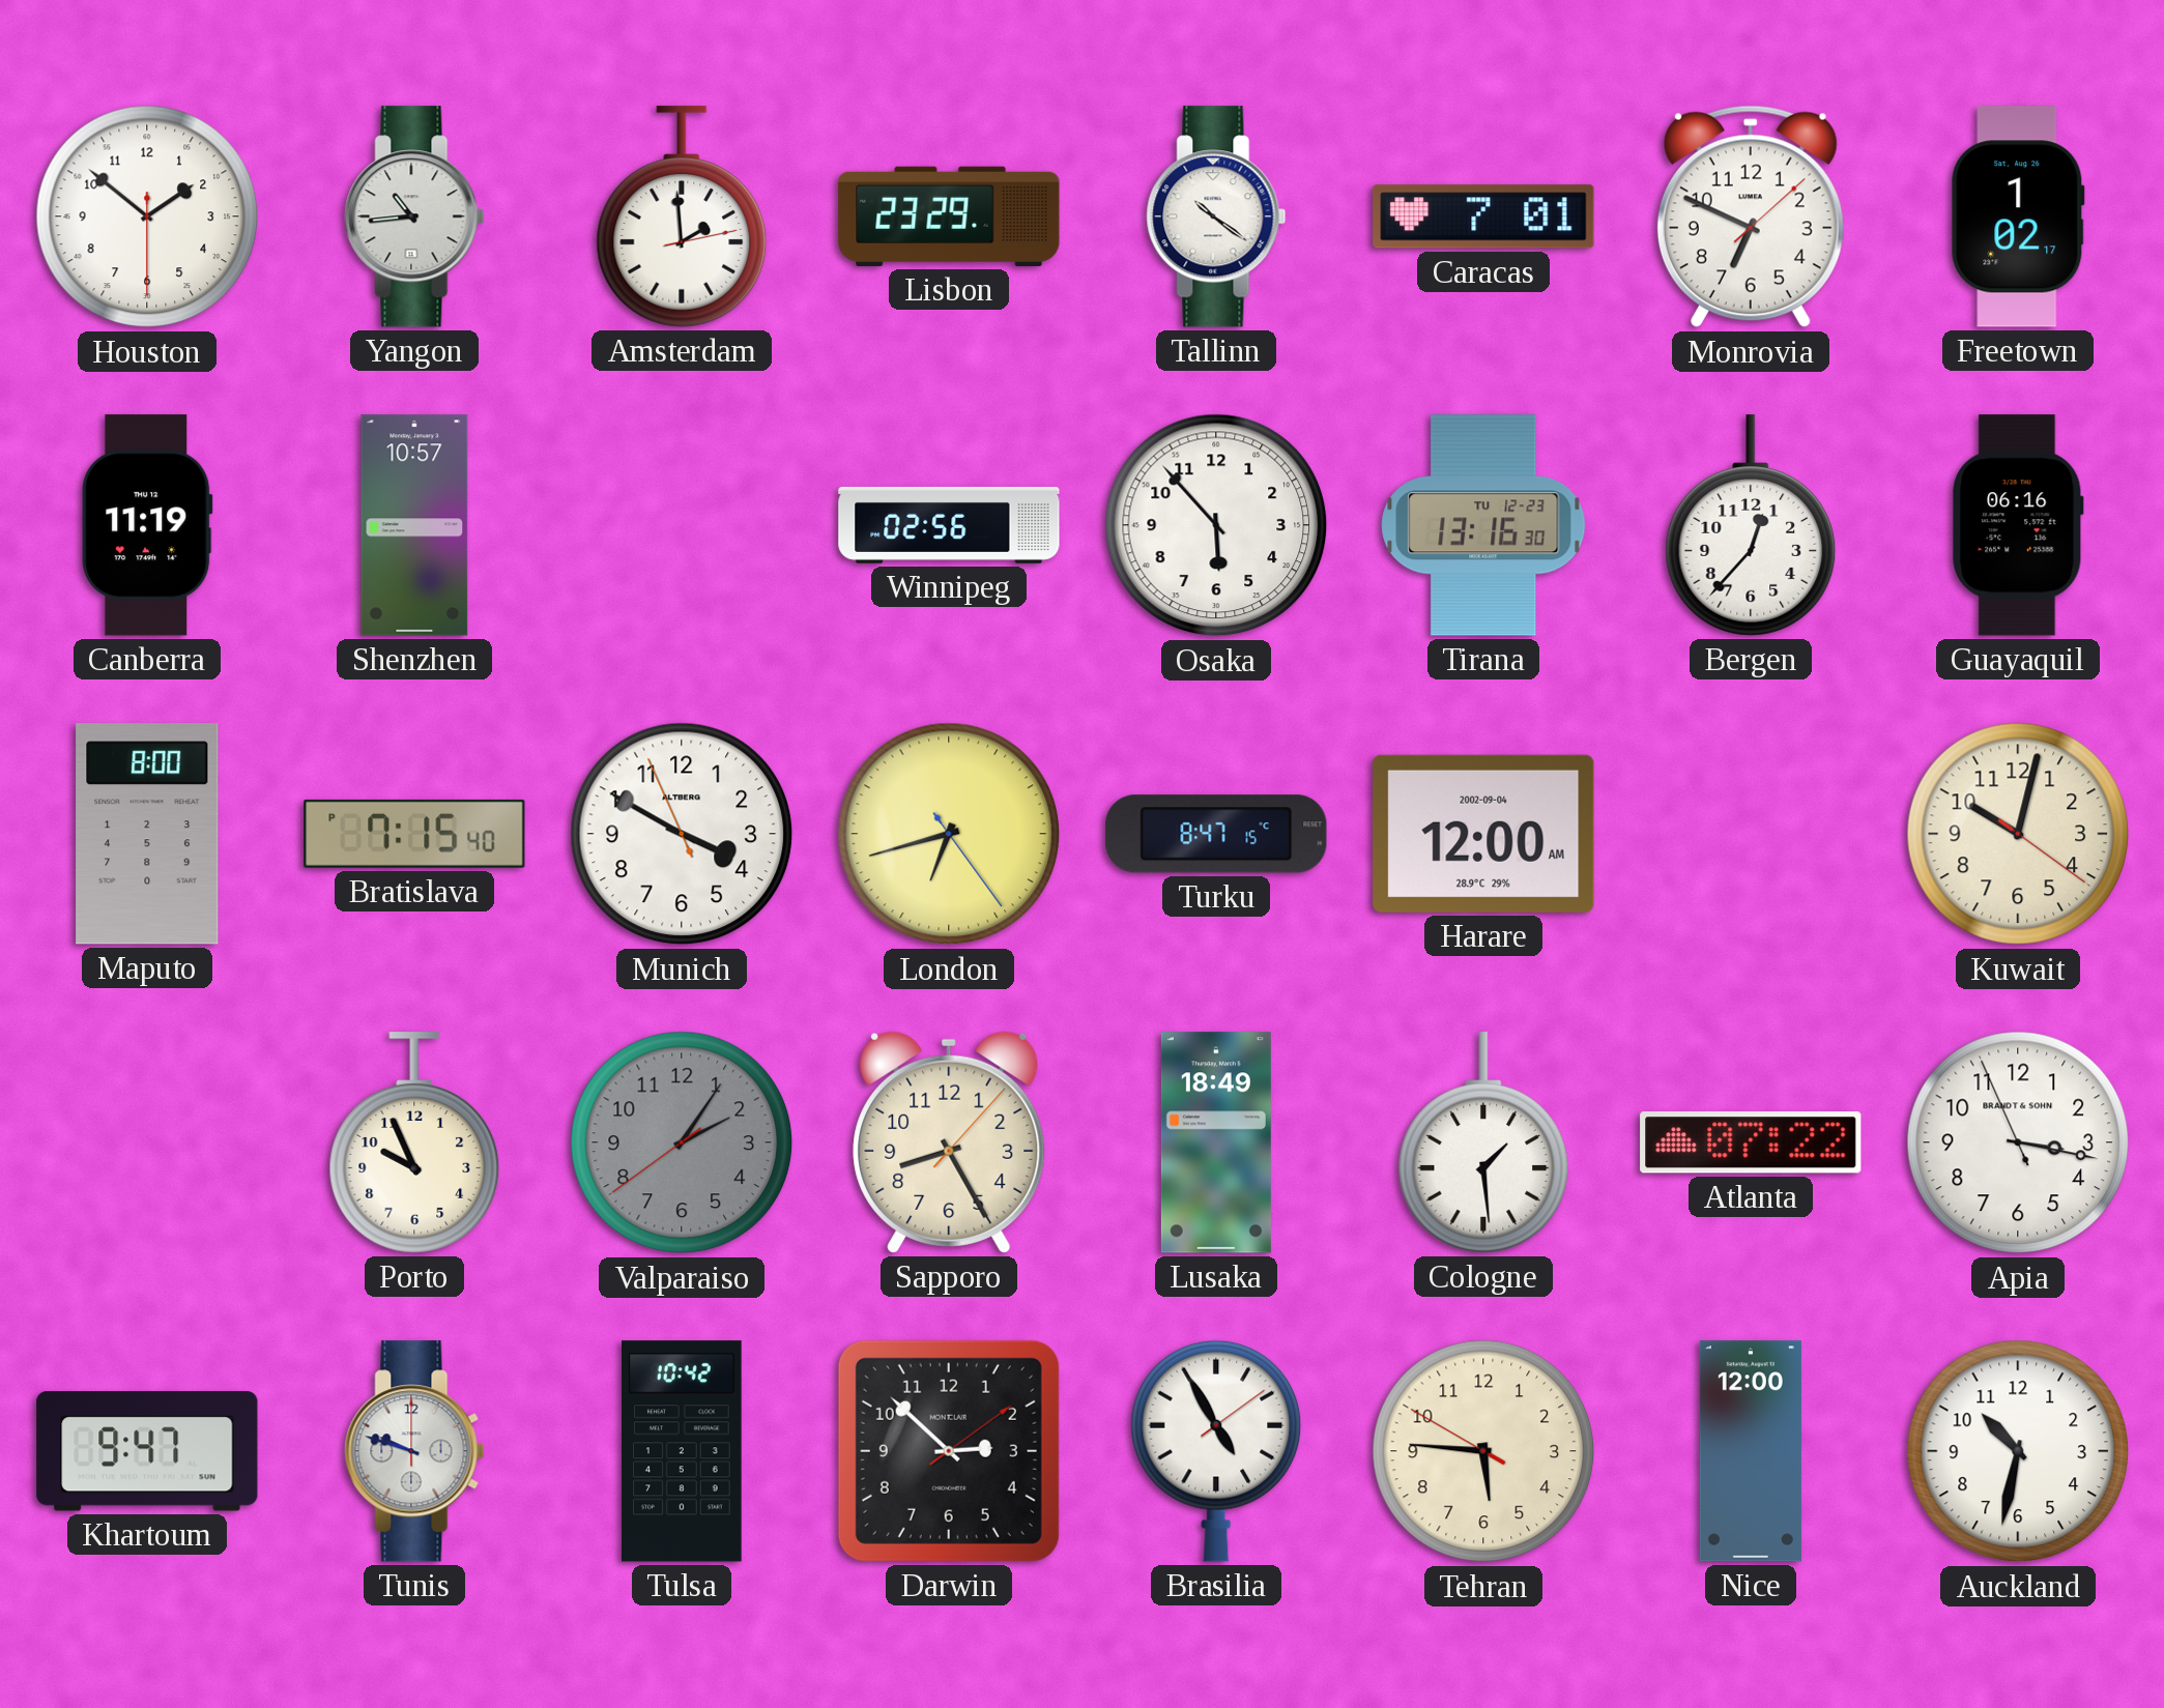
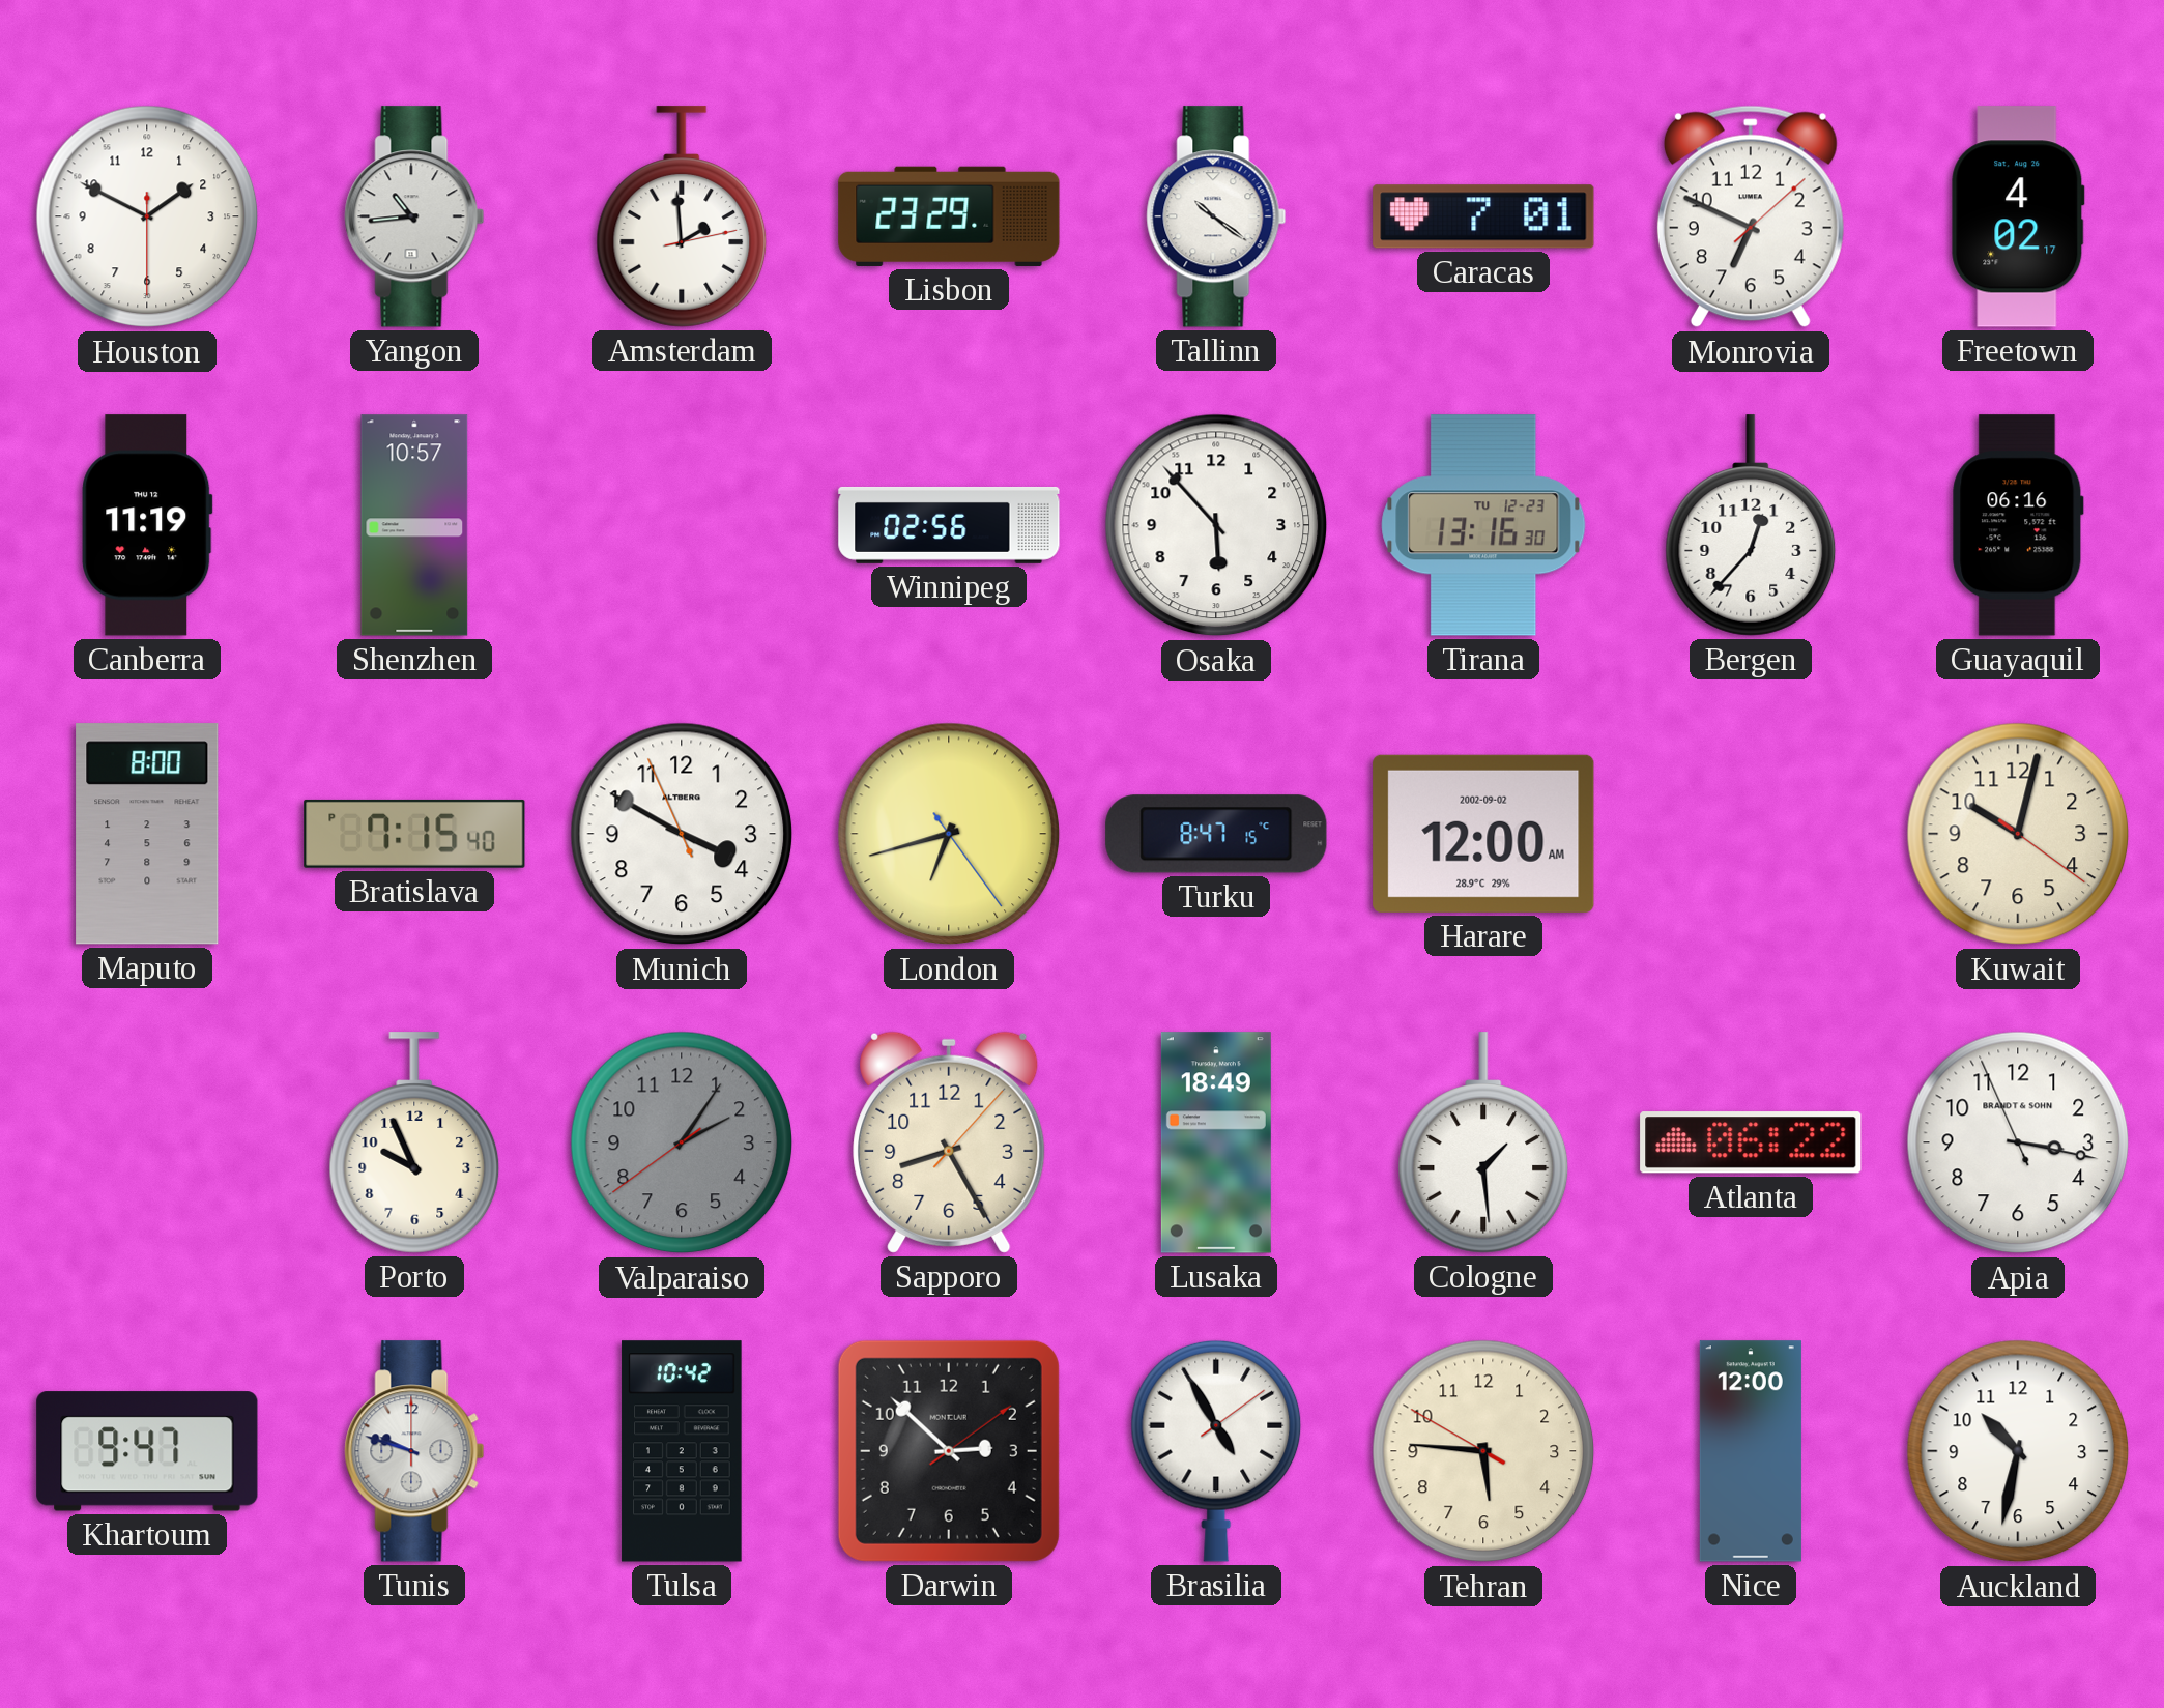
Houston: 1:51 -> 1:49 (147, 216)
Freetown: 1:02 -> 4:02 (2018, 216)
Harare date: 2002-09-04 -> 2002-09-02 (1483, 834)
Atlanta: 07:22 -> 06:22 (1751, 1142)
